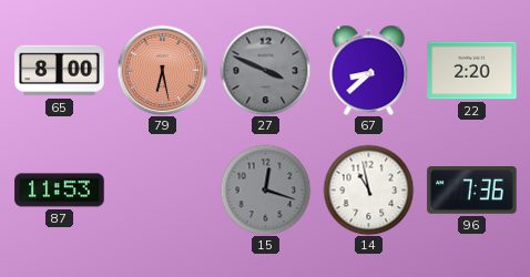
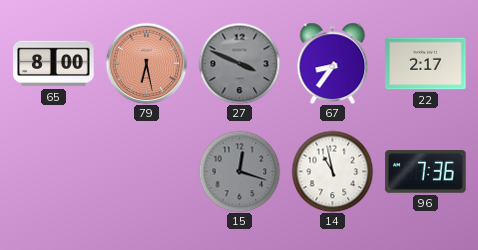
67: 8:38 -> 8:36 (333, 63)
22: 2:20 -> 2:17 (426, 64)
87: 11:53 -> none (60, 191)
